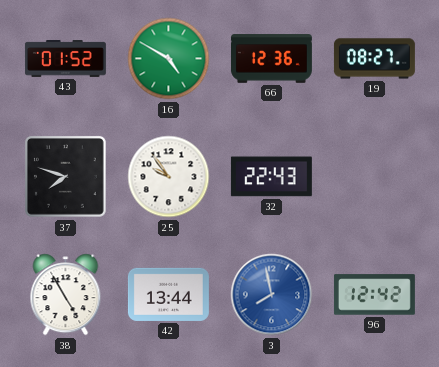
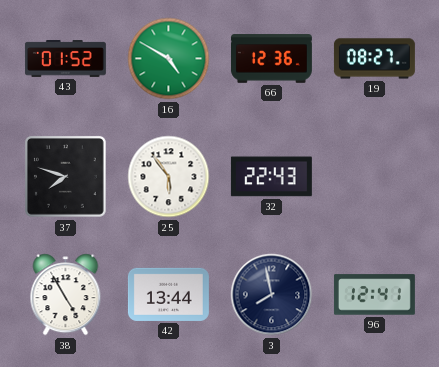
25: 9:54 -> 5:54 (169, 177)
3 dial: blue -> navy (272, 295)
96: 12:42 -> 12:41 (374, 295)
